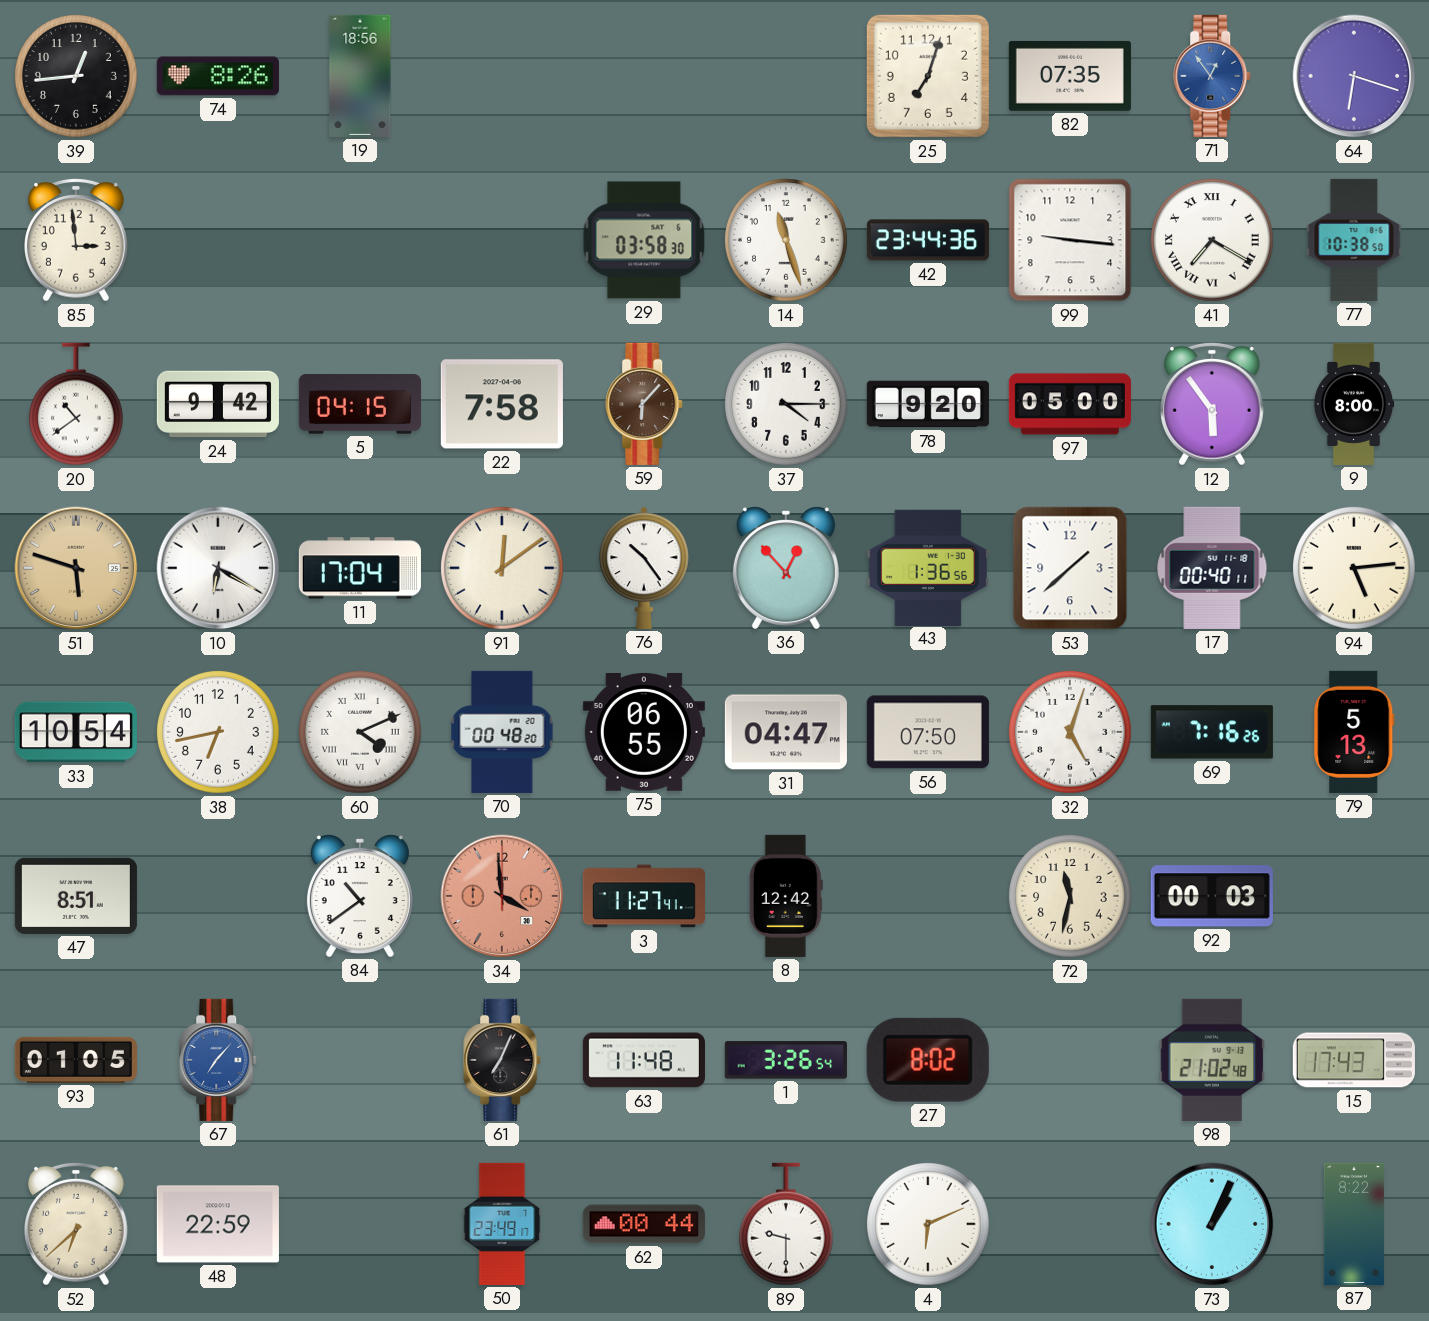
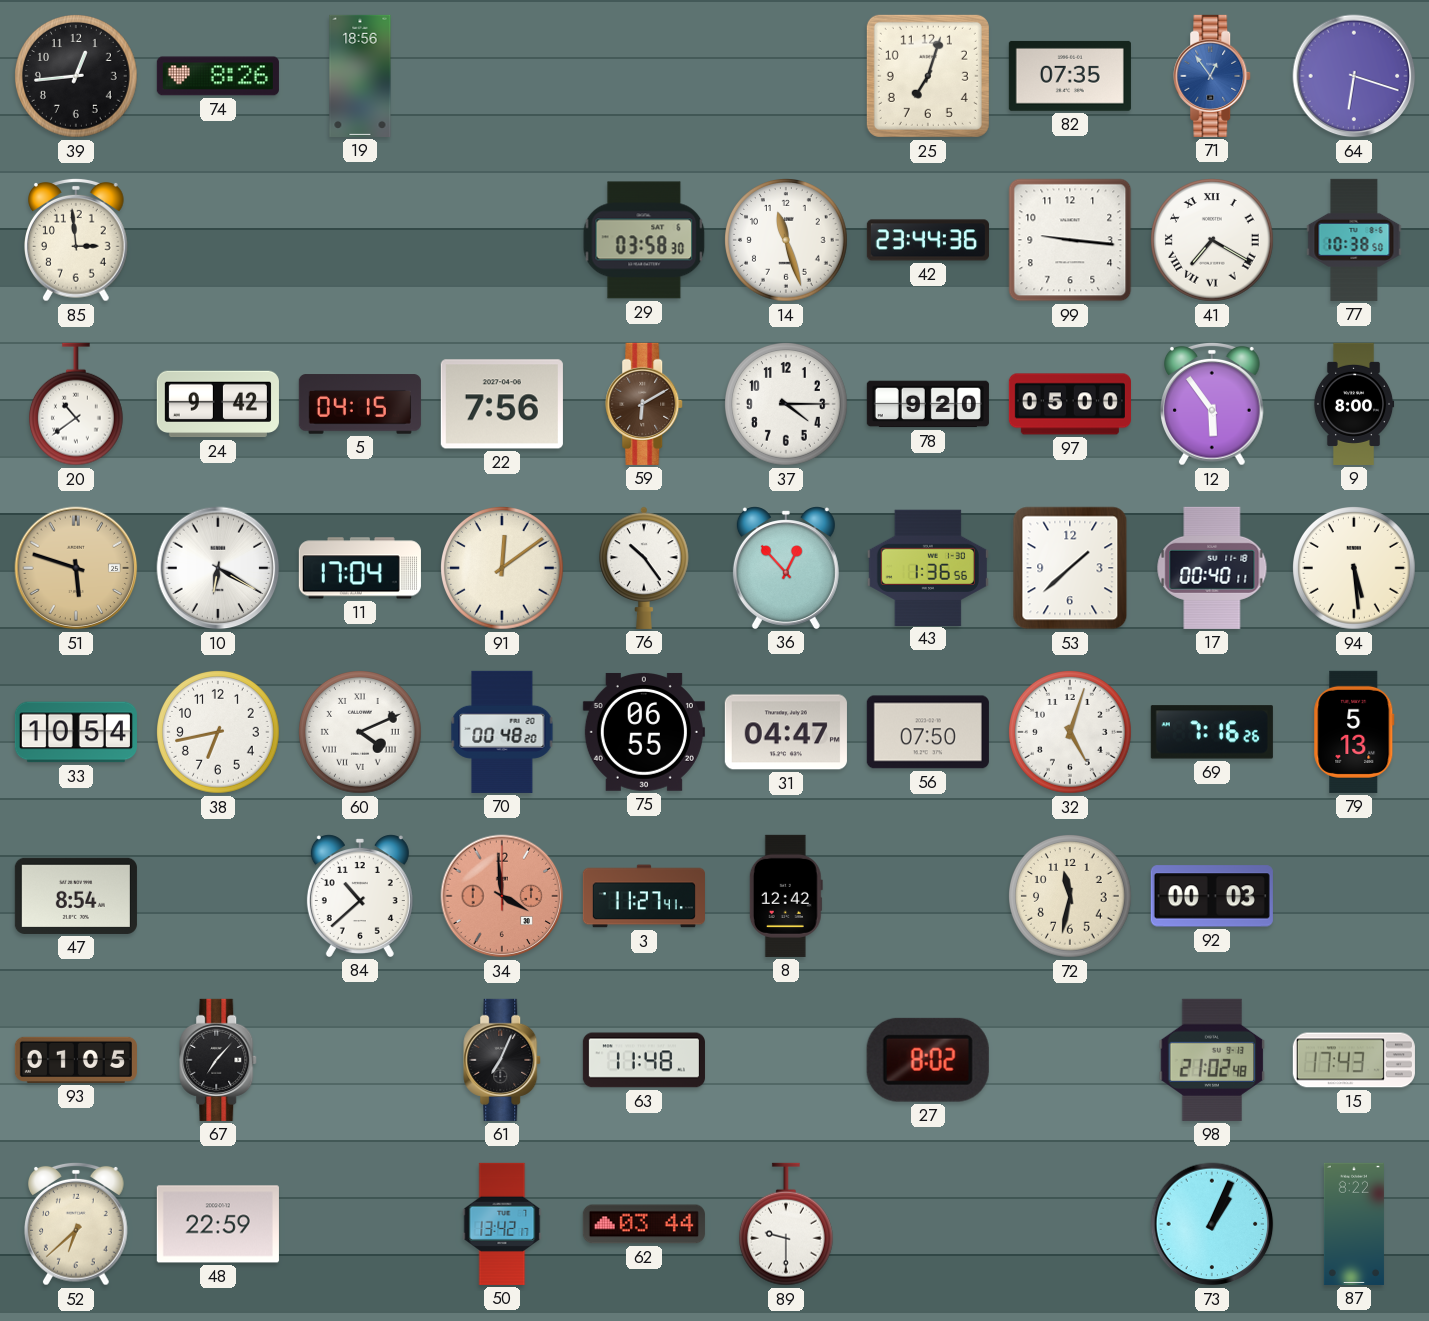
22: 7:58 -> 7:56 (502, 404)
59: 6:07 -> 6:10 (645, 404)
94: 5:14 -> 5:29 (1355, 569)
47: 8:51 -> 8:54 (76, 896)
84: 10:39 -> 10:38 (360, 896)
67 dial: blue -> black (219, 1060)
1: 3:26 -> none (786, 1060)
50: 23:49 -> 13:42 (502, 1224)
62: 00:44 -> 03:44 (644, 1224)
4: 6:11 -> none (929, 1225)
